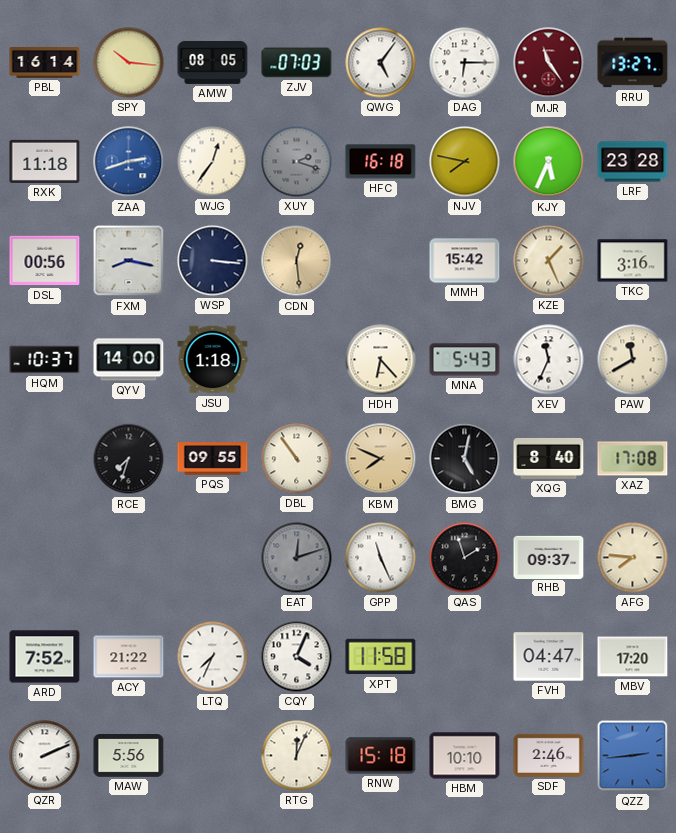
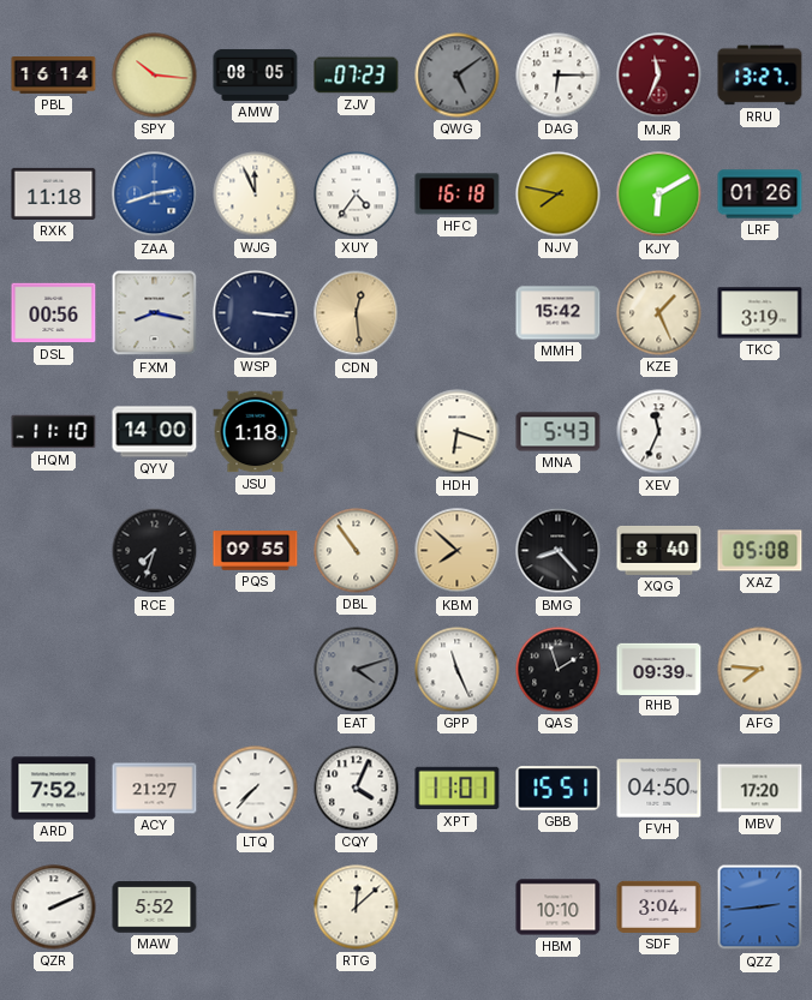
ZJV: 07:03 -> 07:23 (357, 76)
QWG: 5:06 -> 5:09 (458, 76)
QWG dial: white -> grey (458, 76)
MJR: 11:24 -> 11:34 (659, 76)
WJG: 12:36 -> 11:56 (256, 194)
XUY: 2:18 -> 4:36 (357, 194)
XUY dial: grey -> white (357, 194)
KJY: 5:34 -> 6:10 (659, 194)
LRF: 23:28 -> 01:26 (760, 194)
TKC: 3:16 -> 3:19 (760, 313)
HQM: 10:37 -> 11:10 (54, 432)
HDH: 6:23 -> 6:18 (458, 432)
PAW: 11:40 -> none (633, 360)
KBM: 7:49 -> 7:52 (458, 551)
BMG: 5:02 -> 8:23 (559, 551)
XAZ: 17:08 -> 05:08 (760, 551)
EAT: 12:12 -> 4:12 (357, 670)
RHB: 09:37 -> 09:39 (659, 669)
ACY: 21:22 -> 21:27 (155, 789)
LTQ: 7:34 -> 7:37 (256, 789)
XPT: 11:58 -> 11:01 (458, 789)
GBB: none -> 15:51 (559, 789)
FVH: 04:47 -> 04:50 (659, 789)
MAW: 5:56 -> 5:52 (155, 908)
RTG: 12:04 -> 12:08 (357, 908)
RNW: 15:18 -> none (381, 756)
SDF: 2:46 -> 3:04 (659, 906)
